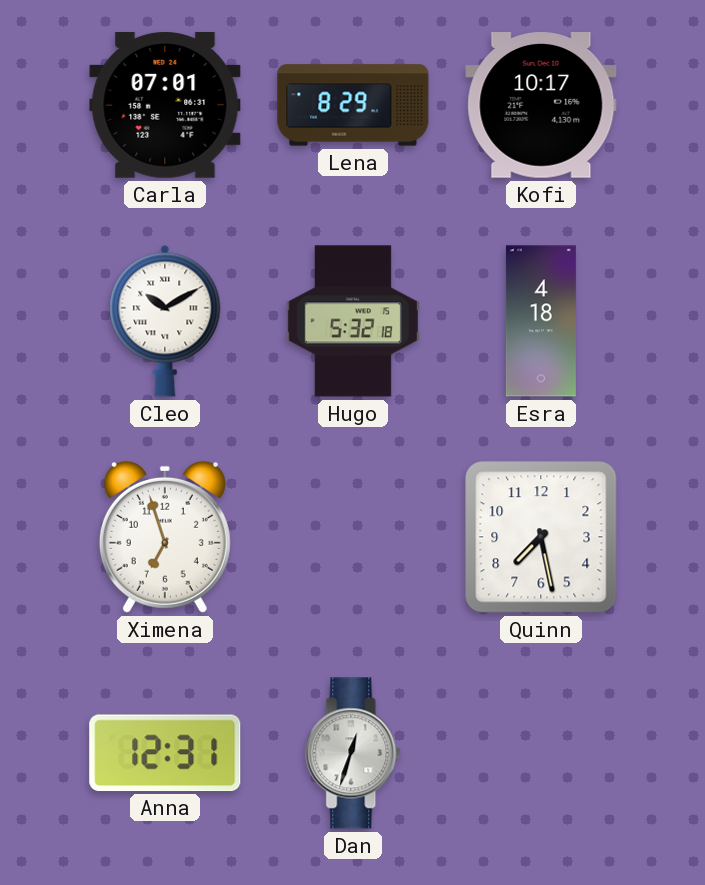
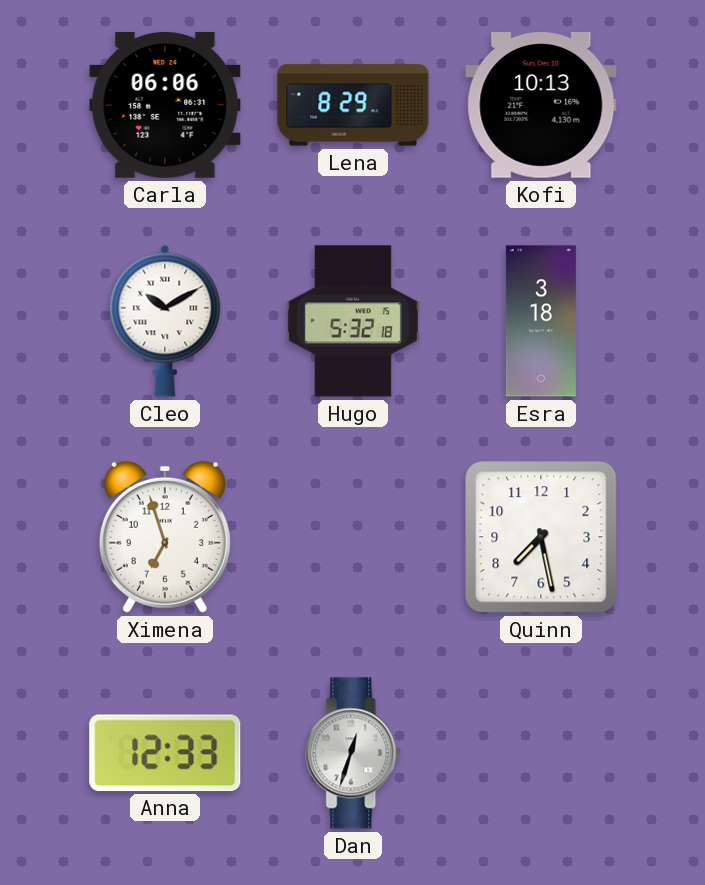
Carla: 07:01 -> 06:06 (165, 105)
Kofi: 10:17 -> 10:13 (541, 106)
Esra: 4:18 -> 3:18 (541, 321)
Anna: 12:31 -> 12:33 (165, 753)
